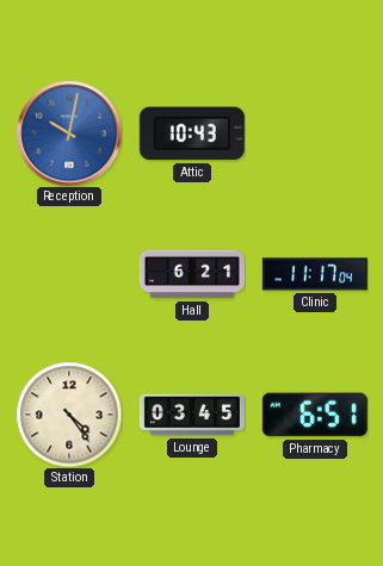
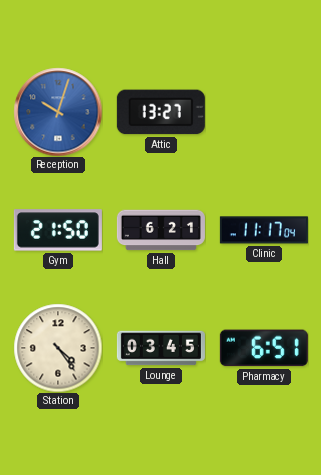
Reception: 10:02 -> 10:03 (58, 112)
Attic: 10:43 -> 13:27 (161, 112)
Gym: none -> 21:50 (58, 230)
